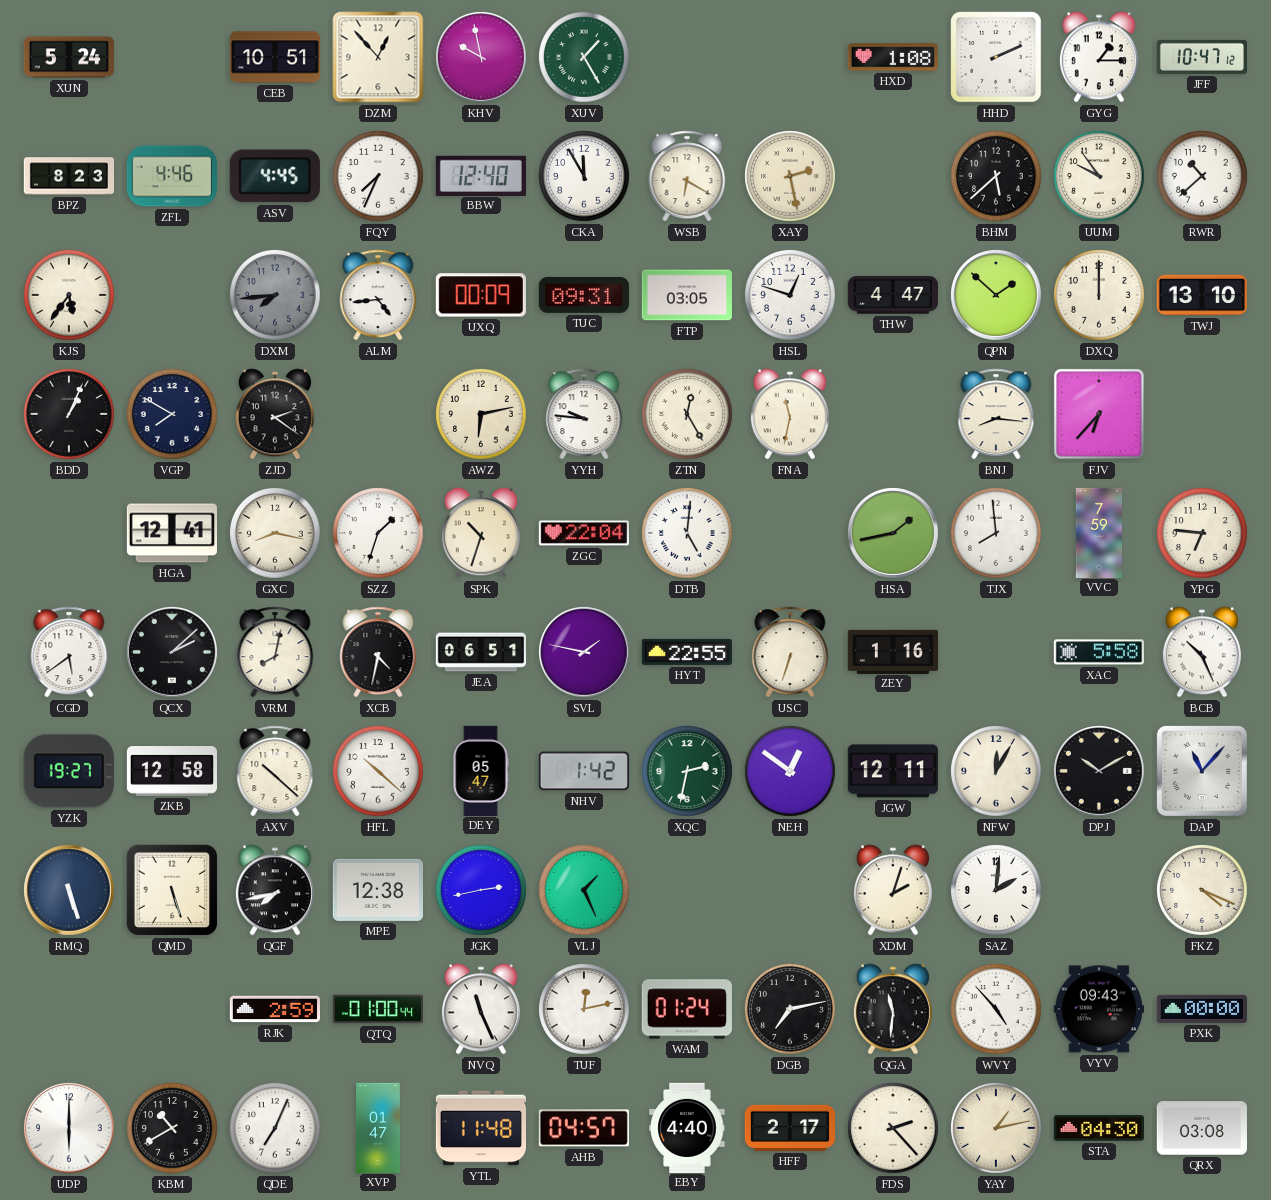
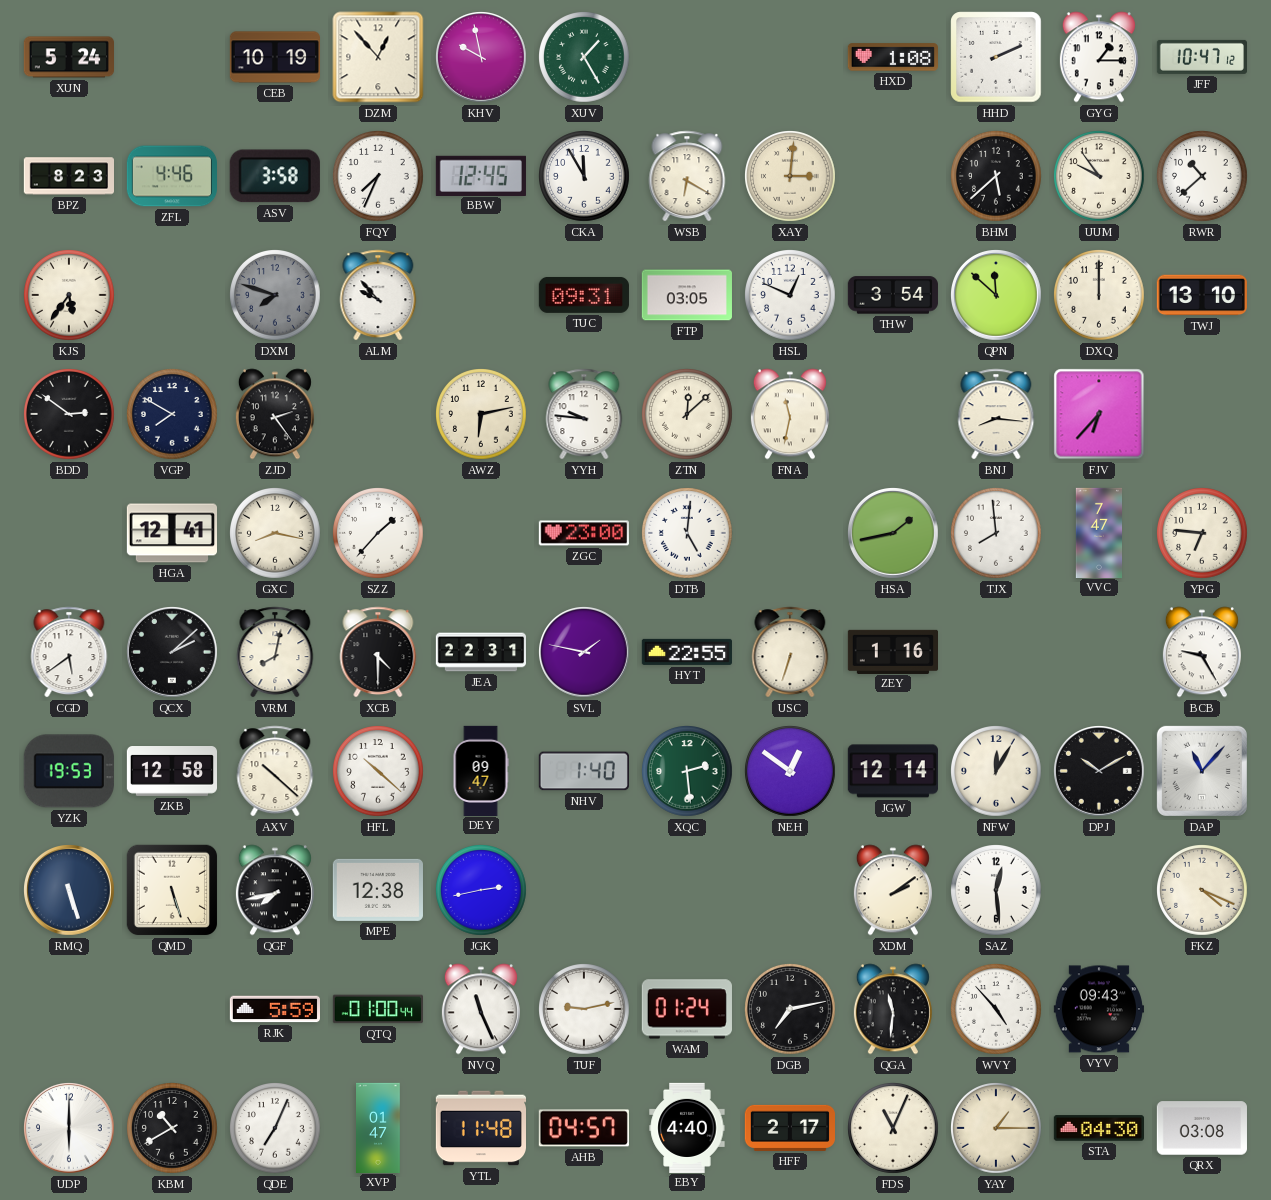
CEB: 10:51 -> 10:19 (274, 57)
ASV: 4:45 -> 3:58 (275, 176)
BBW: 12:40 -> 12:45 (481, 175)
XAY: 2:28 -> 3:01 (790, 176)
DXM: 7:44 -> 7:48 (275, 295)
ALM: 4:44 -> 9:53 (378, 295)
UXQ: 00:09 -> none (481, 295)
HSL: 12:48 -> 12:49 (790, 295)
THW: 4:47 -> 3:54 (893, 295)
QPN: 1:52 -> 11:52 (997, 296)
BDD: 1:04 -> 2:51 (69, 414)
ZJD: 2:21 -> 2:24 (275, 414)
ZTN: 12:25 -> 12:08 (687, 414)
SZZ: 1:33 -> 1:37 (378, 533)
SPK: 10:33 -> none (481, 533)
ZGC: 22:04 -> 23:00 (584, 533)
VVC: 7:59 -> 7:47 (1098, 532)
XCB: 4:32 -> 4:30 (378, 652)
JEA: 06:51 -> 22:31 (480, 652)
XAC: 5:58 -> none (1099, 652)
BCB: 10:26 -> 9:25 (1202, 652)
YZK: 19:27 -> 19:53 (69, 771)
DEY: 05:47 -> 09:47 (481, 770)
NHV: 1:42 -> 1:40 (584, 771)
XQC: 2:32 -> 2:29 (687, 771)
JGW: 12:11 -> 12:14 (893, 771)
VLJ: 1:26 -> none (584, 890)
XDM: 2:03 -> 2:09 (893, 890)
SAZ: 2:01 -> 12:29 (996, 890)
RJK: 2:59 -> 5:59 (274, 1009)
TUF: 12:13 -> 9:13 (584, 1009)
PXK: 00:00 -> none (1201, 1009)
FDS: 2:23 -> 11:04 (893, 1128)
YAY: 1:13 -> 1:15 (996, 1128)
